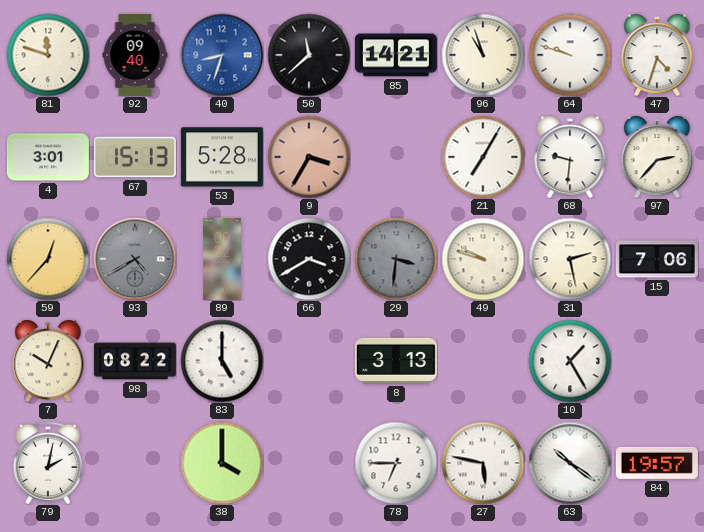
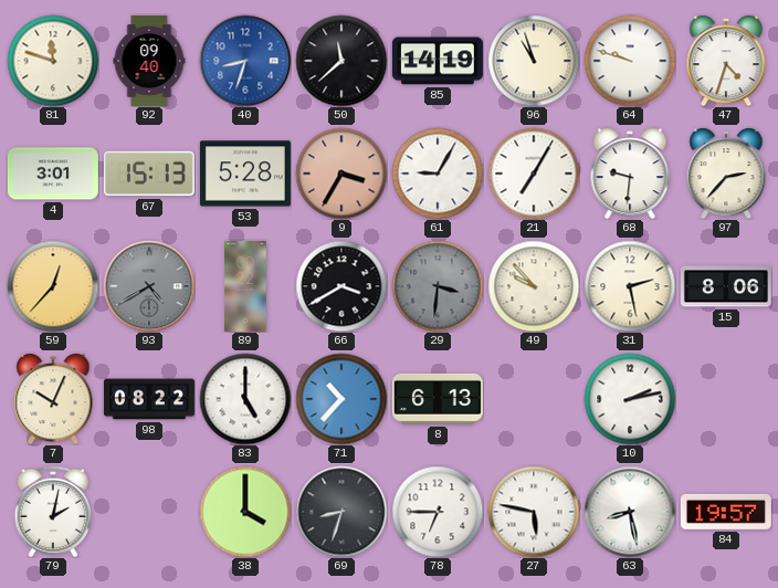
85: 14:21 -> 14:19 (438, 61)
61: none -> 9:05 (438, 174)
49: 9:48 -> 9:53 (534, 286)
15: 7:06 -> 8:06 (726, 286)
71: none -> 10:37 (341, 399)
8: 3:13 -> 6:13 (438, 399)
10: 1:25 -> 2:13 (630, 399)
69: none -> 8:33 (341, 512)
63: 10:21 -> 8:28 (630, 512)
